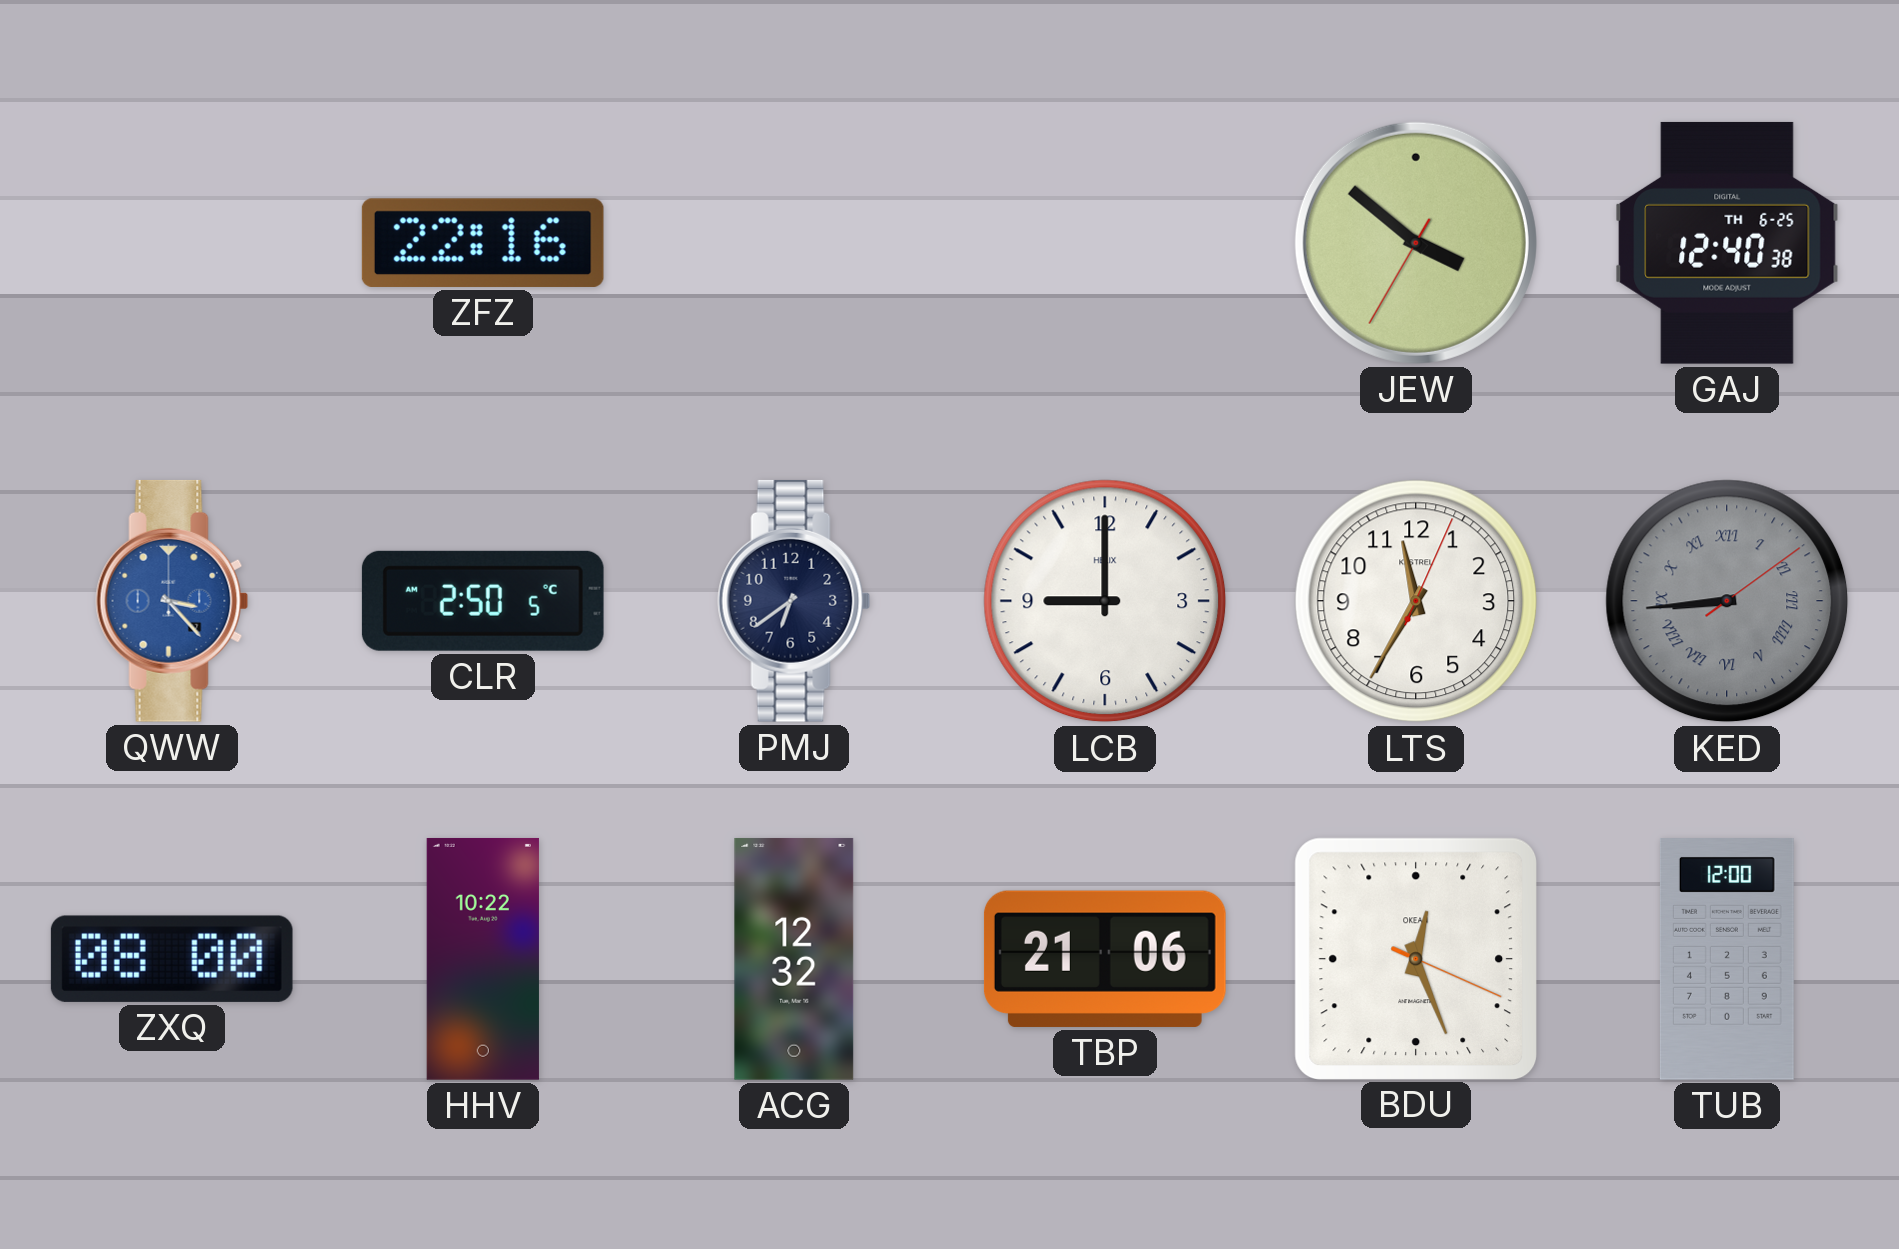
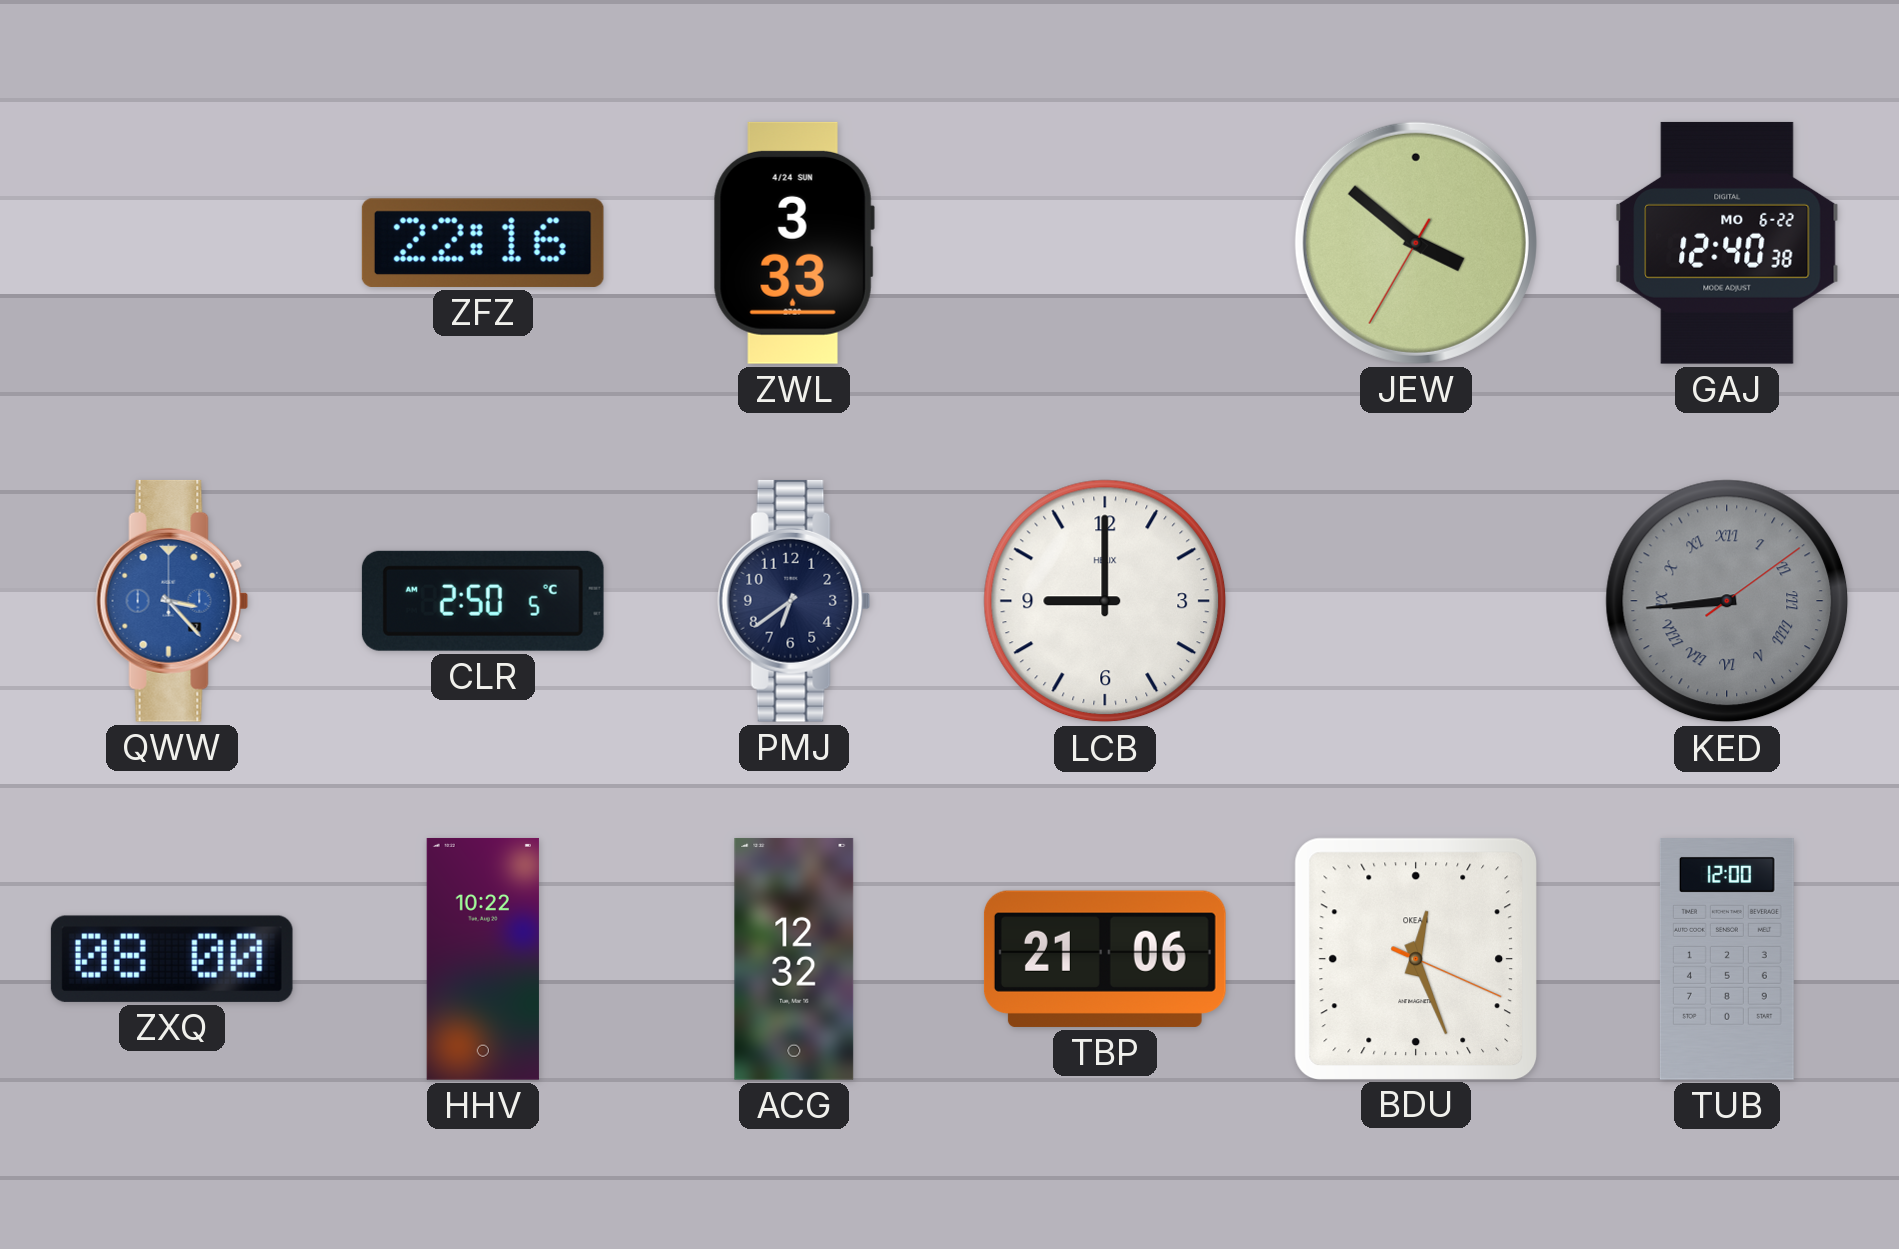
ZWL: none -> 3:33 (794, 243)
GAJ date: TH 6-25 -> MO 6-22 (1727, 243)
LTS: 11:35 -> none (1416, 601)
